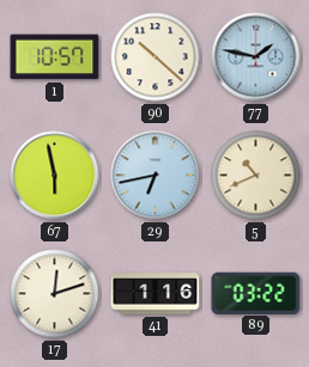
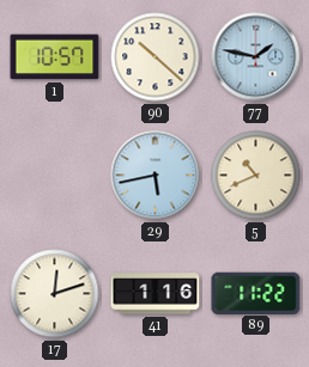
67: 5:58 -> none (55, 176)
29: 6:43 -> 5:43 (156, 176)
89: 03:22 -> 11:22 (256, 293)
